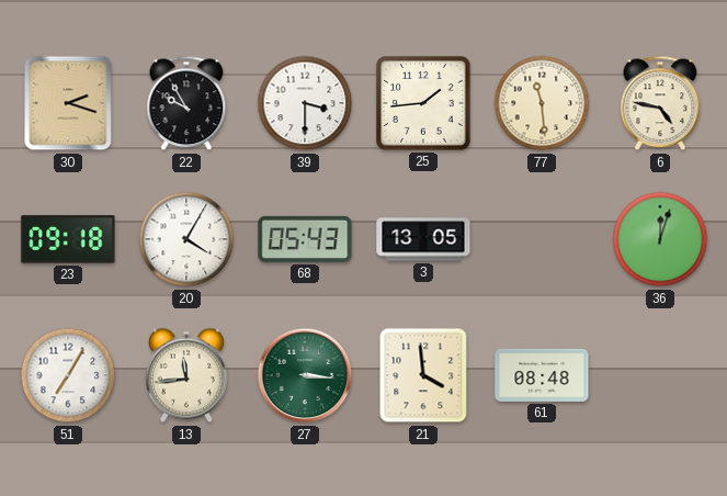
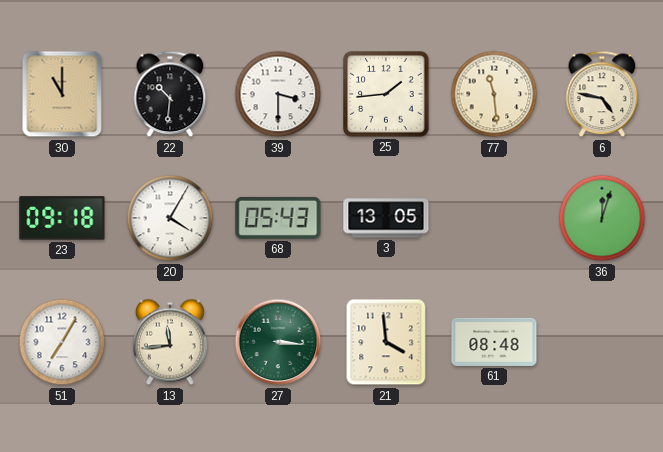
30: 2:18 -> 11:00 (62, 94)
22: 9:55 -> 10:31 (170, 94)
